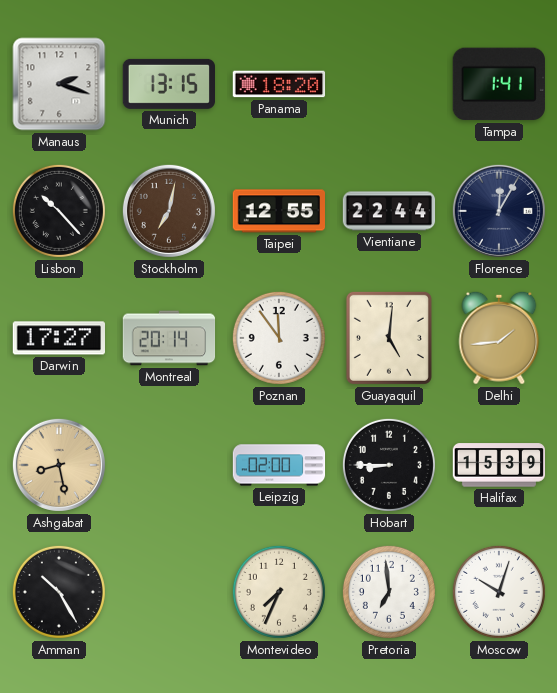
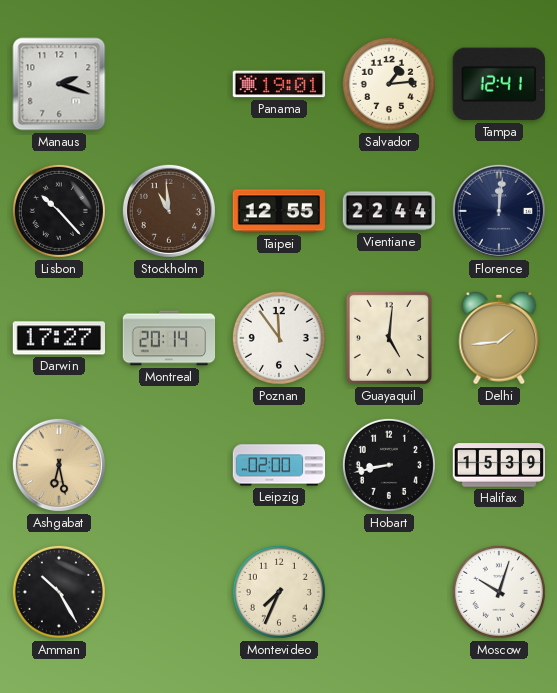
Munich: 13:15 -> none (168, 84)
Panama: 18:20 -> 19:01 (279, 84)
Salvador: none -> 1:14 (389, 84)
Tampa: 1:41 -> 12:41 (499, 84)
Stockholm: 7:02 -> 10:59 (169, 211)
Florence: 12:05 -> 12:01 (499, 211)
Ashgabat: 8:28 -> 6:28 (59, 465)
Hobart: 8:45 -> 8:43 (389, 465)
Pretoria: 6:59 -> none (389, 592)
